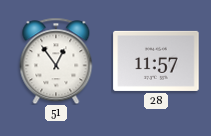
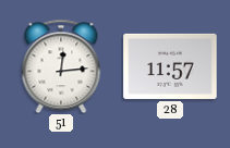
51: 12:54 -> 12:14 (61, 66)
